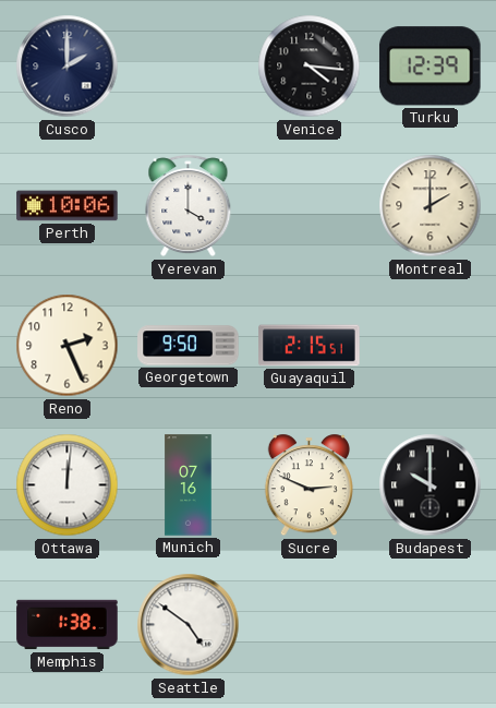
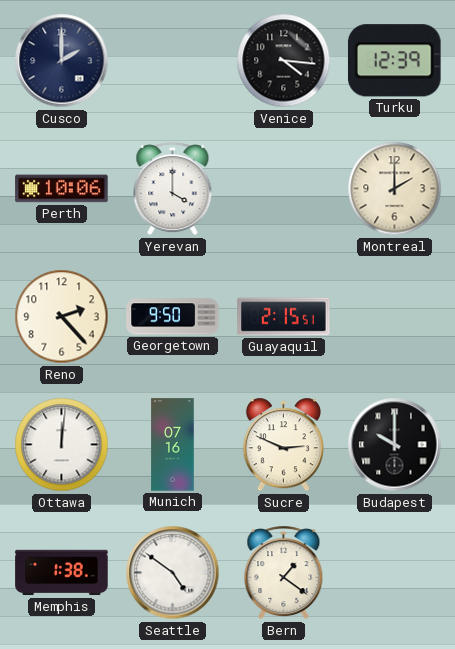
Reno: 2:26 -> 2:23 (62, 317)
Bern: none -> 1:21 (284, 573)
